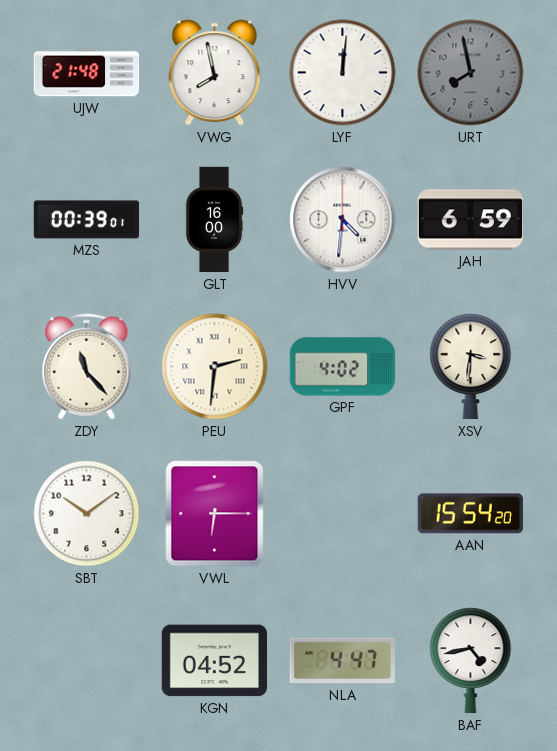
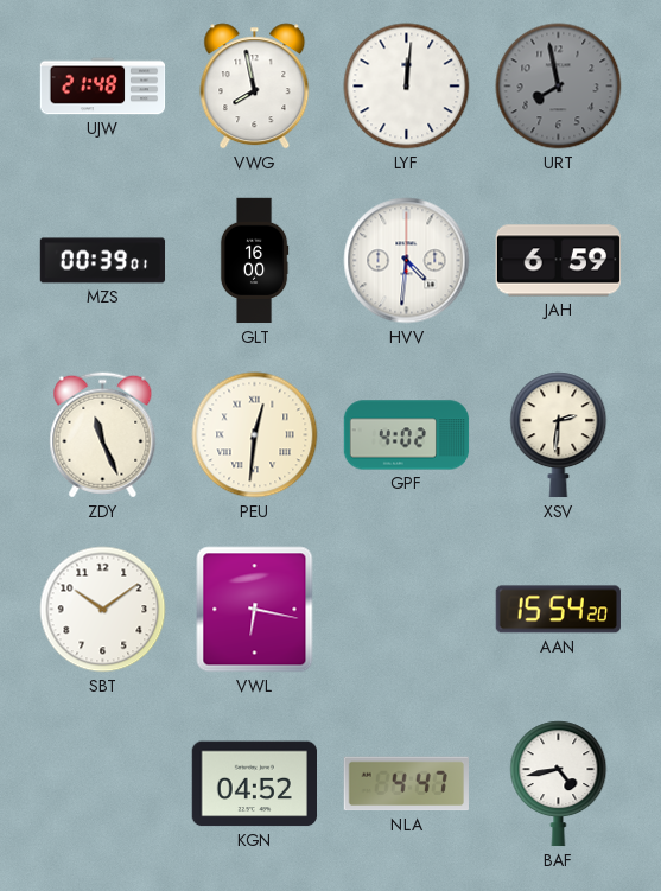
ZDY: 11:23 -> 11:26 (103, 435)
PEU: 2:31 -> 12:31 (255, 435)
XSV: 3:31 -> 2:31 (559, 435)
VWL: 6:15 -> 6:17 (255, 610)
